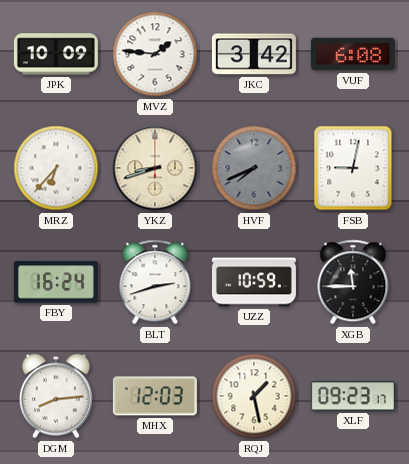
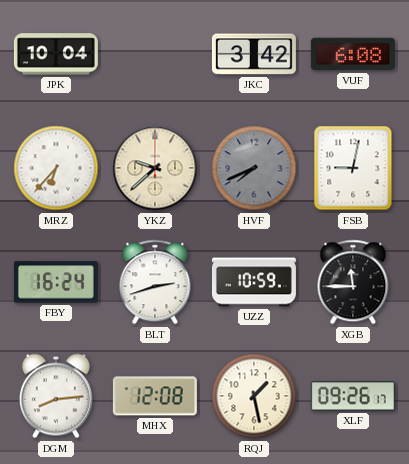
JPK: 10:09 -> 10:04 (56, 54)
MVZ: 1:46 -> none (155, 54)
YKZ: 8:42 -> 9:38 (155, 168)
MHX: 12:03 -> 12:08 (155, 396)
XLF: 09:23 -> 09:26 (353, 396)
